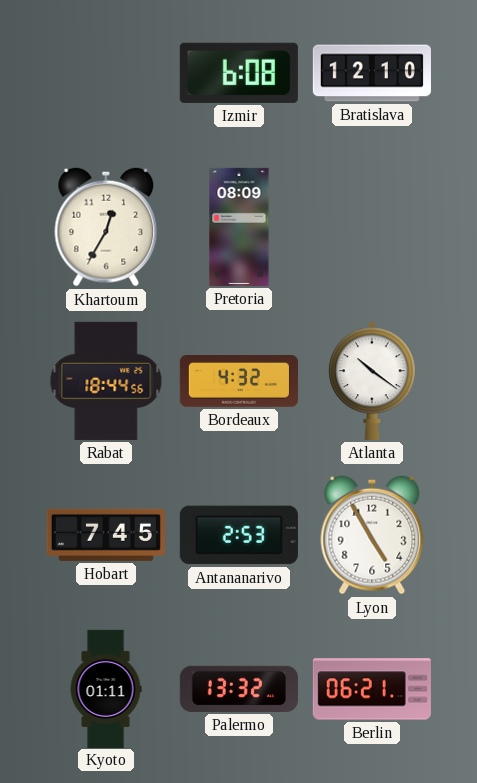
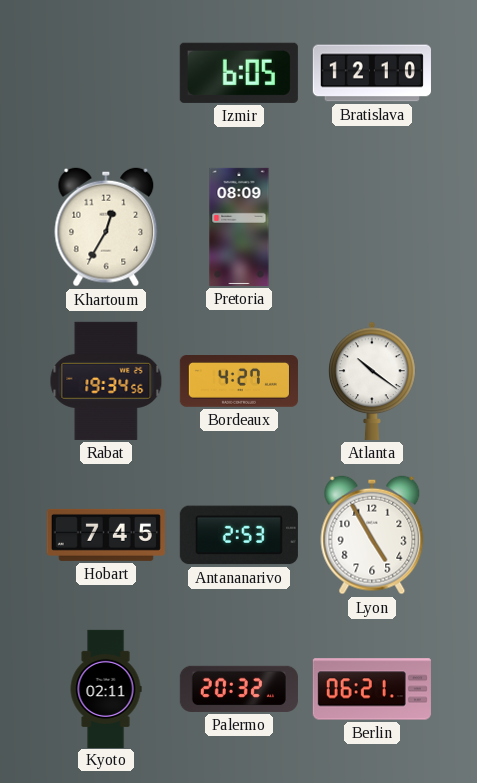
Izmir: 6:08 -> 6:05 (239, 73)
Rabat: 18:44 -> 19:34 (106, 381)
Bordeaux: 4:32 -> 4:27 (239, 382)
Kyoto: 01:11 -> 02:11 (106, 688)
Palermo: 13:32 -> 20:32 (239, 689)
